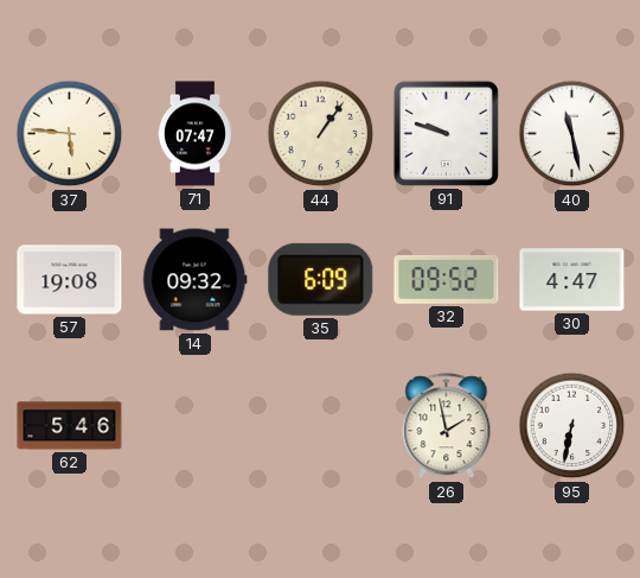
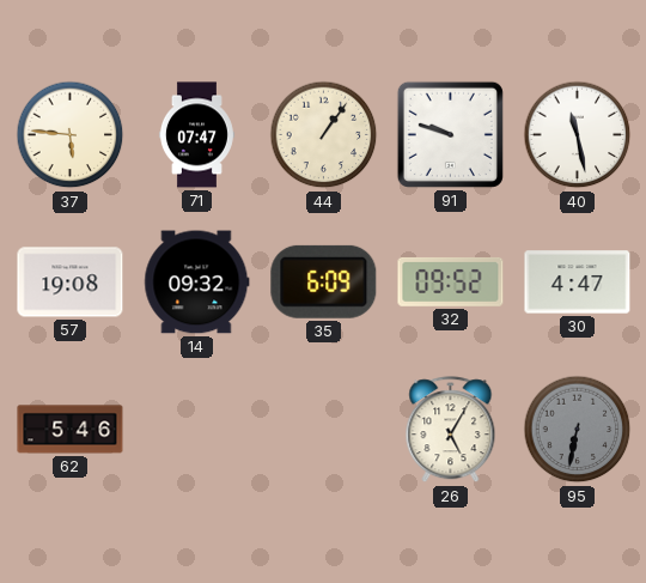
26: 1:58 -> 5:05 (451, 430)
95 dial: white -> grey (578, 430)
